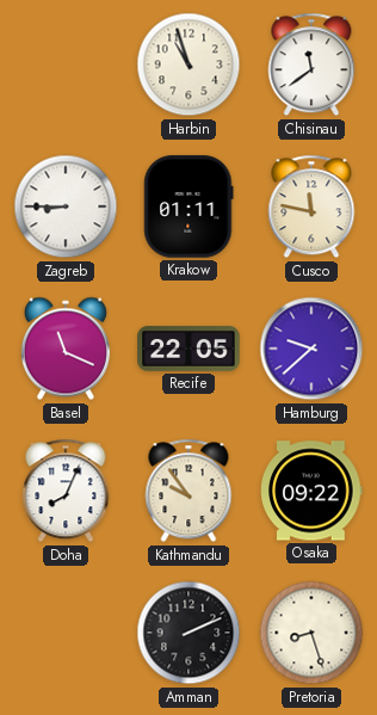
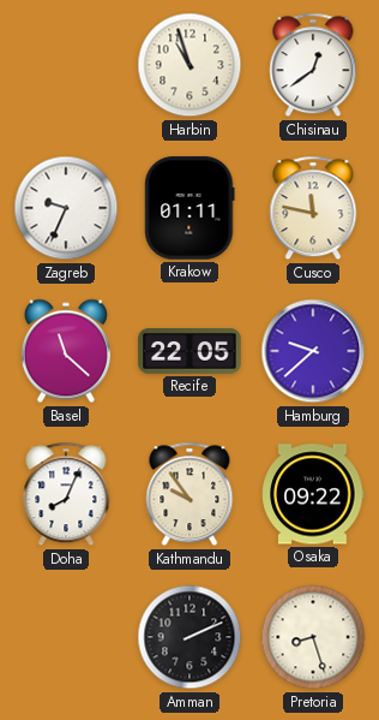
Chisinau: 11:39 -> 12:39 (313, 65)
Zagreb: 8:45 -> 9:34 (66, 208)
Basel: 11:19 -> 11:22 (66, 351)
